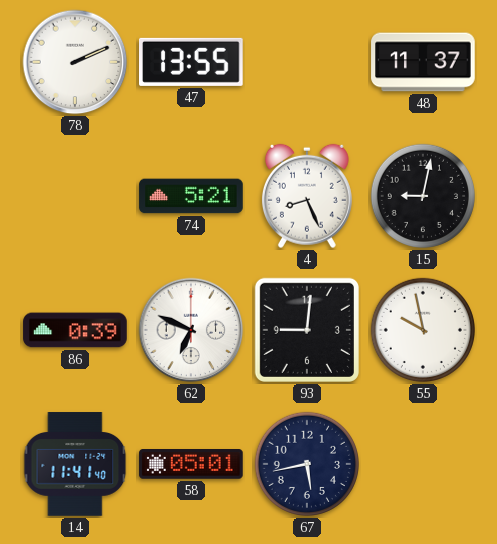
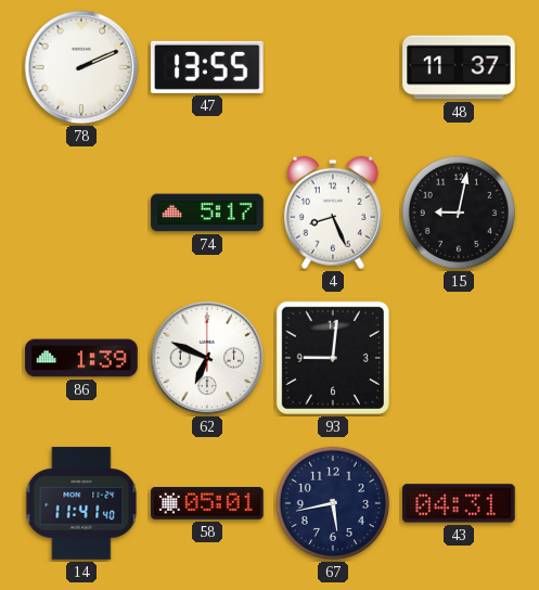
74: 5:21 -> 5:17 (207, 213)
86: 0:39 -> 1:39 (81, 358)
55: 9:58 -> none (423, 330)
43: none -> 04:31 (459, 503)
